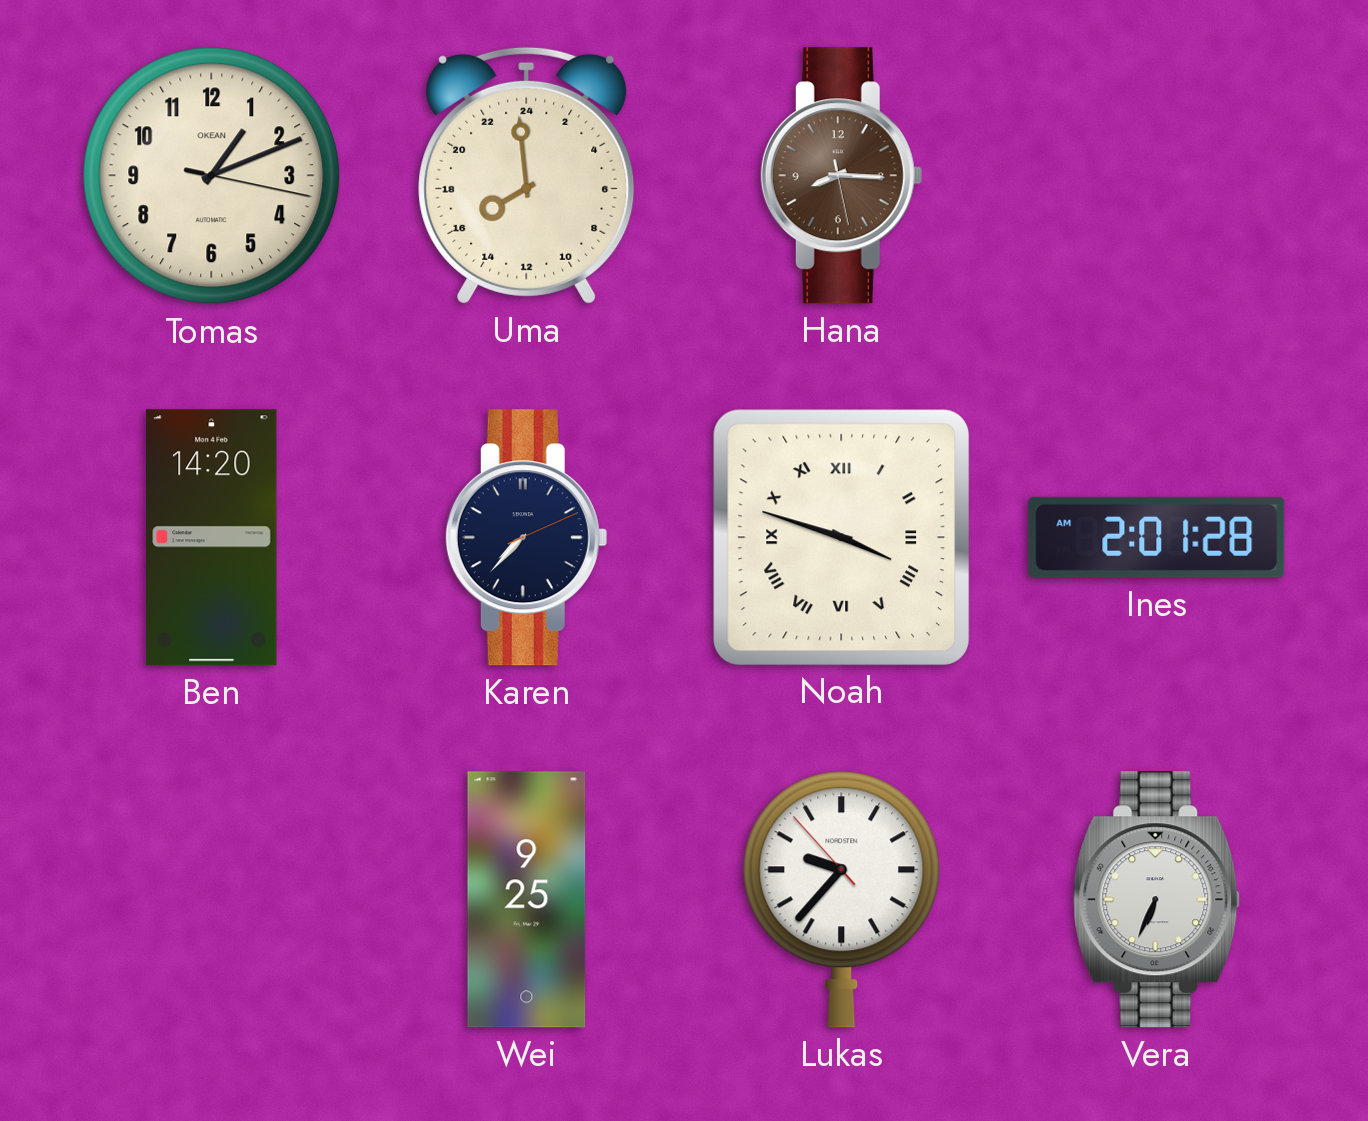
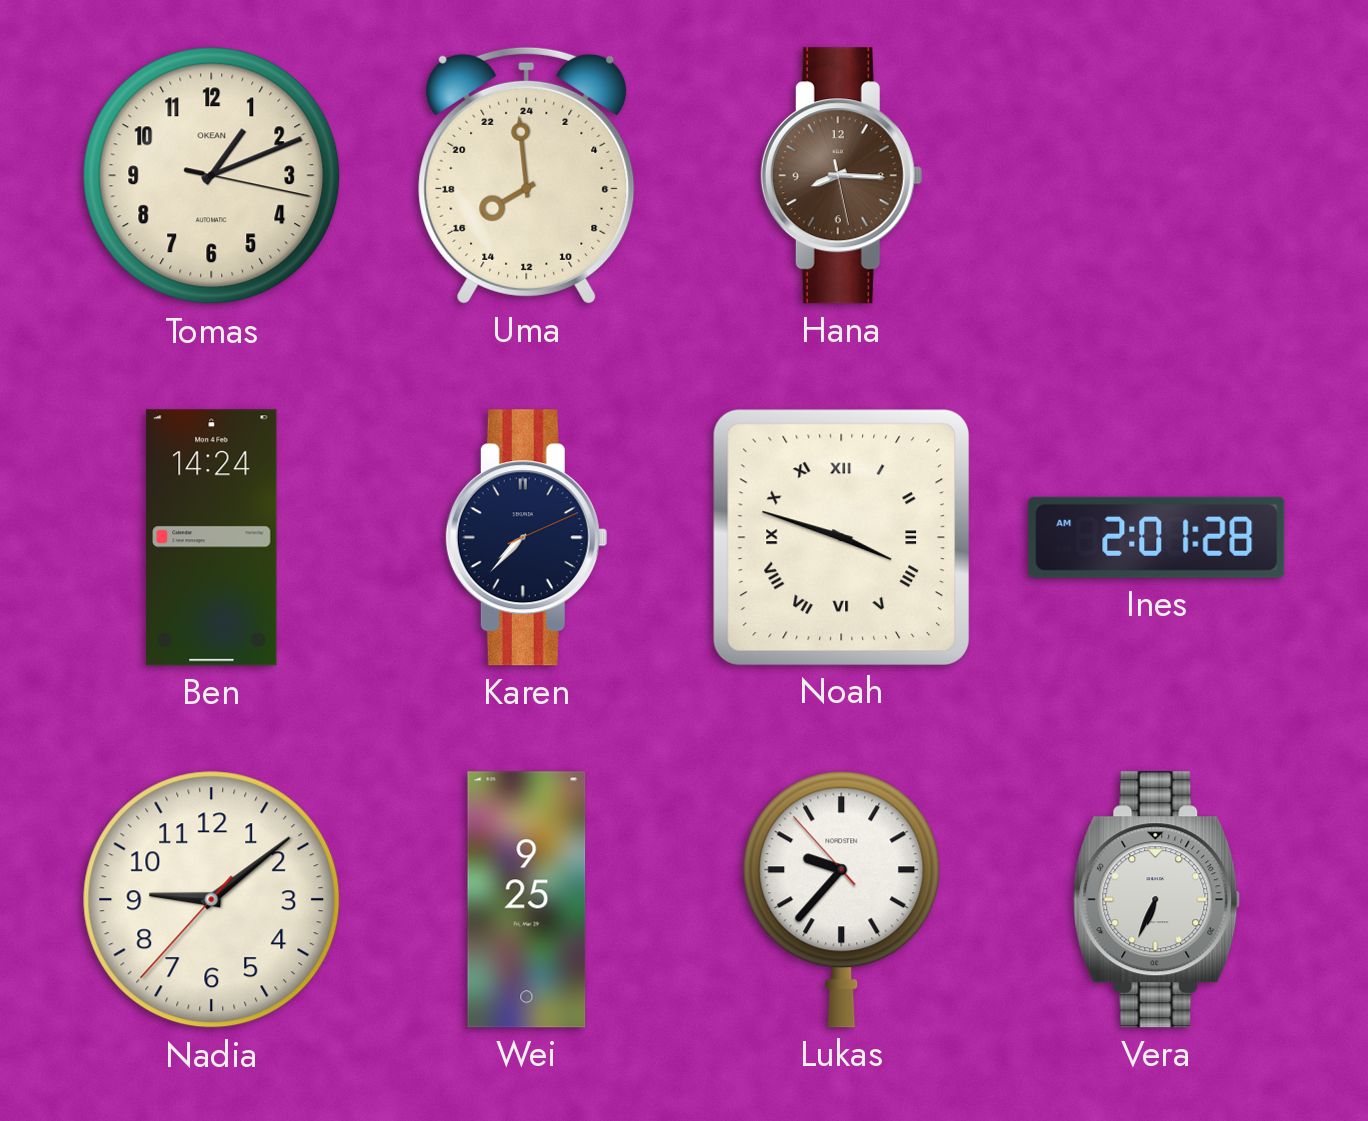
Ben: 14:20 -> 14:24 (212, 538)
Nadia: none -> 9:08 (212, 900)
